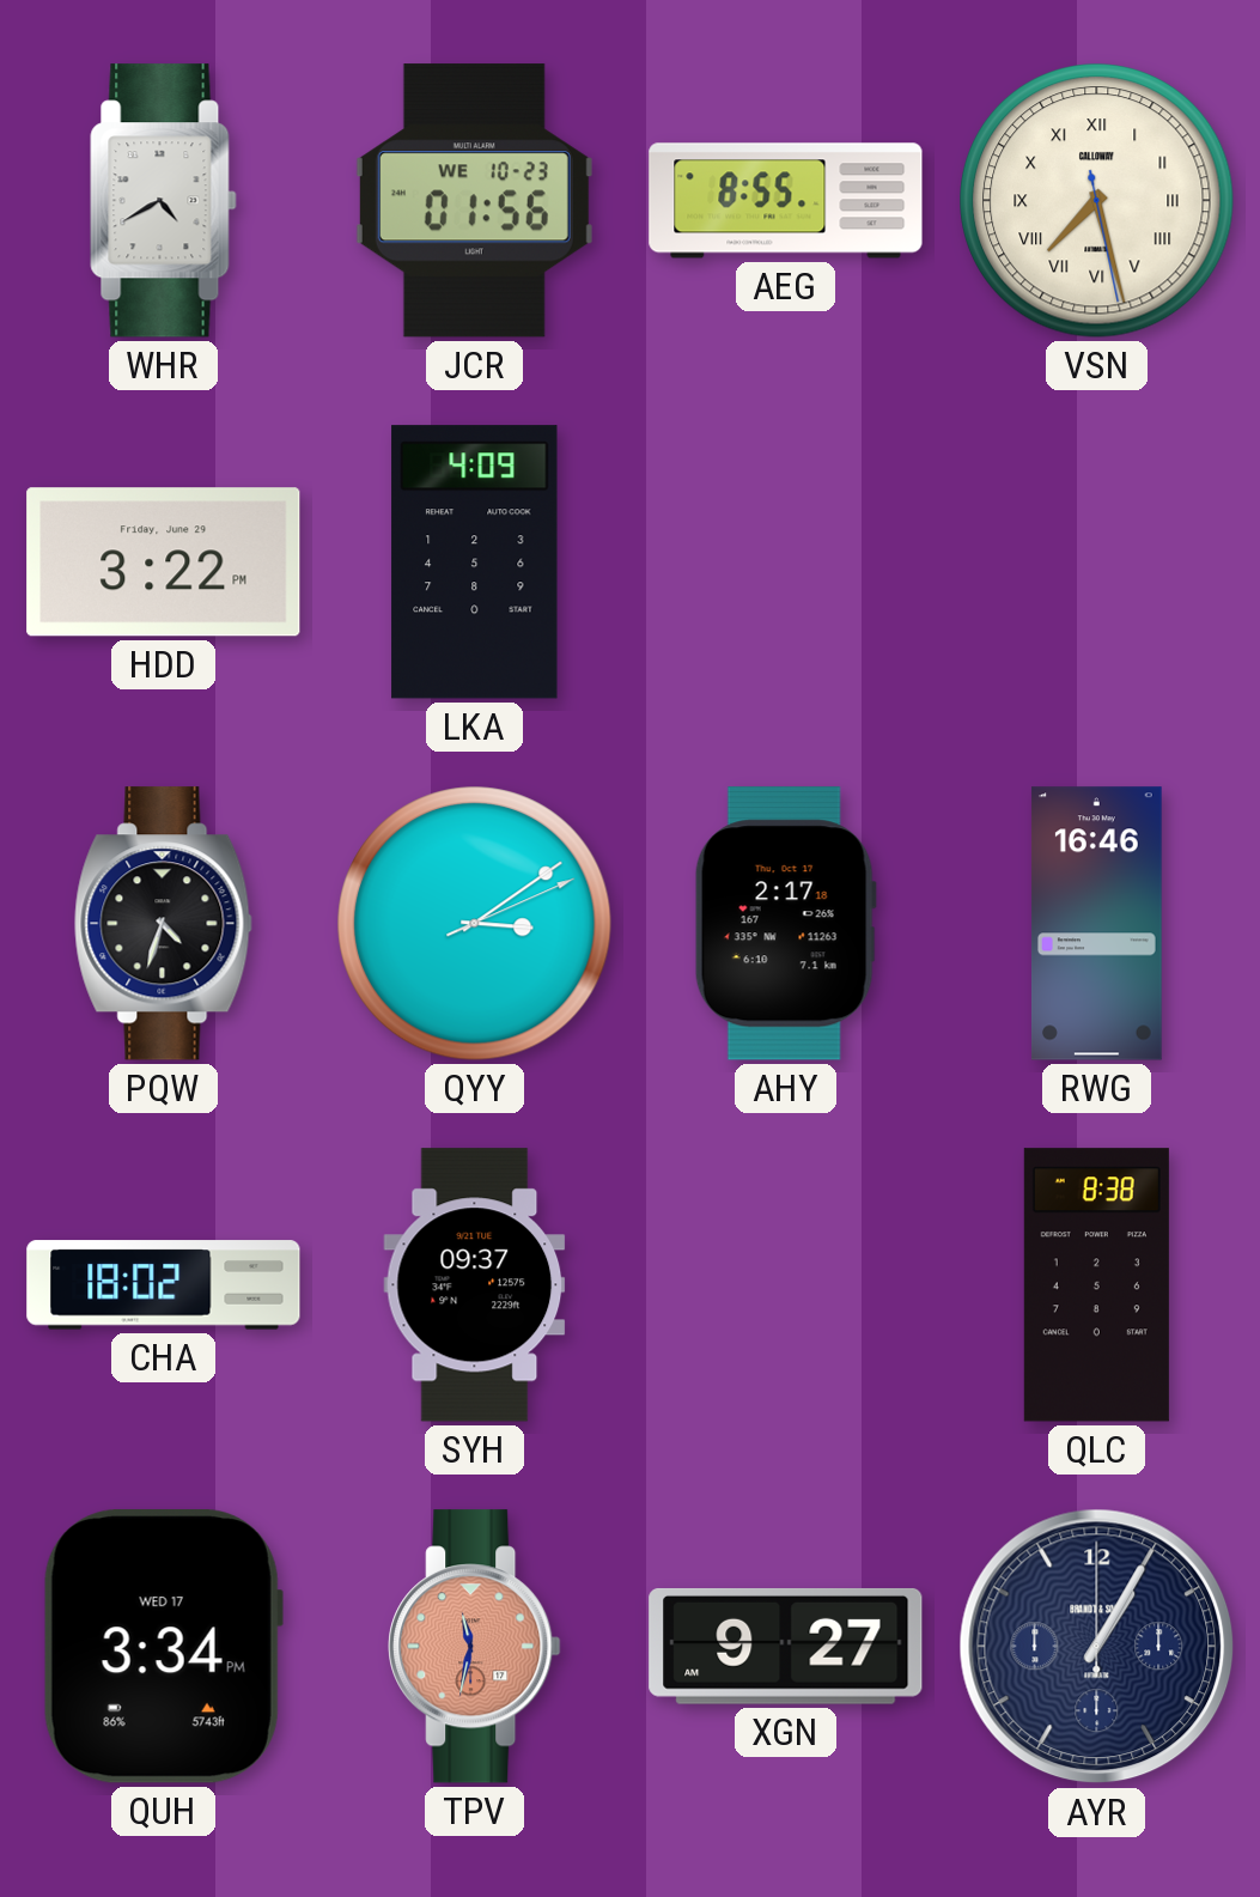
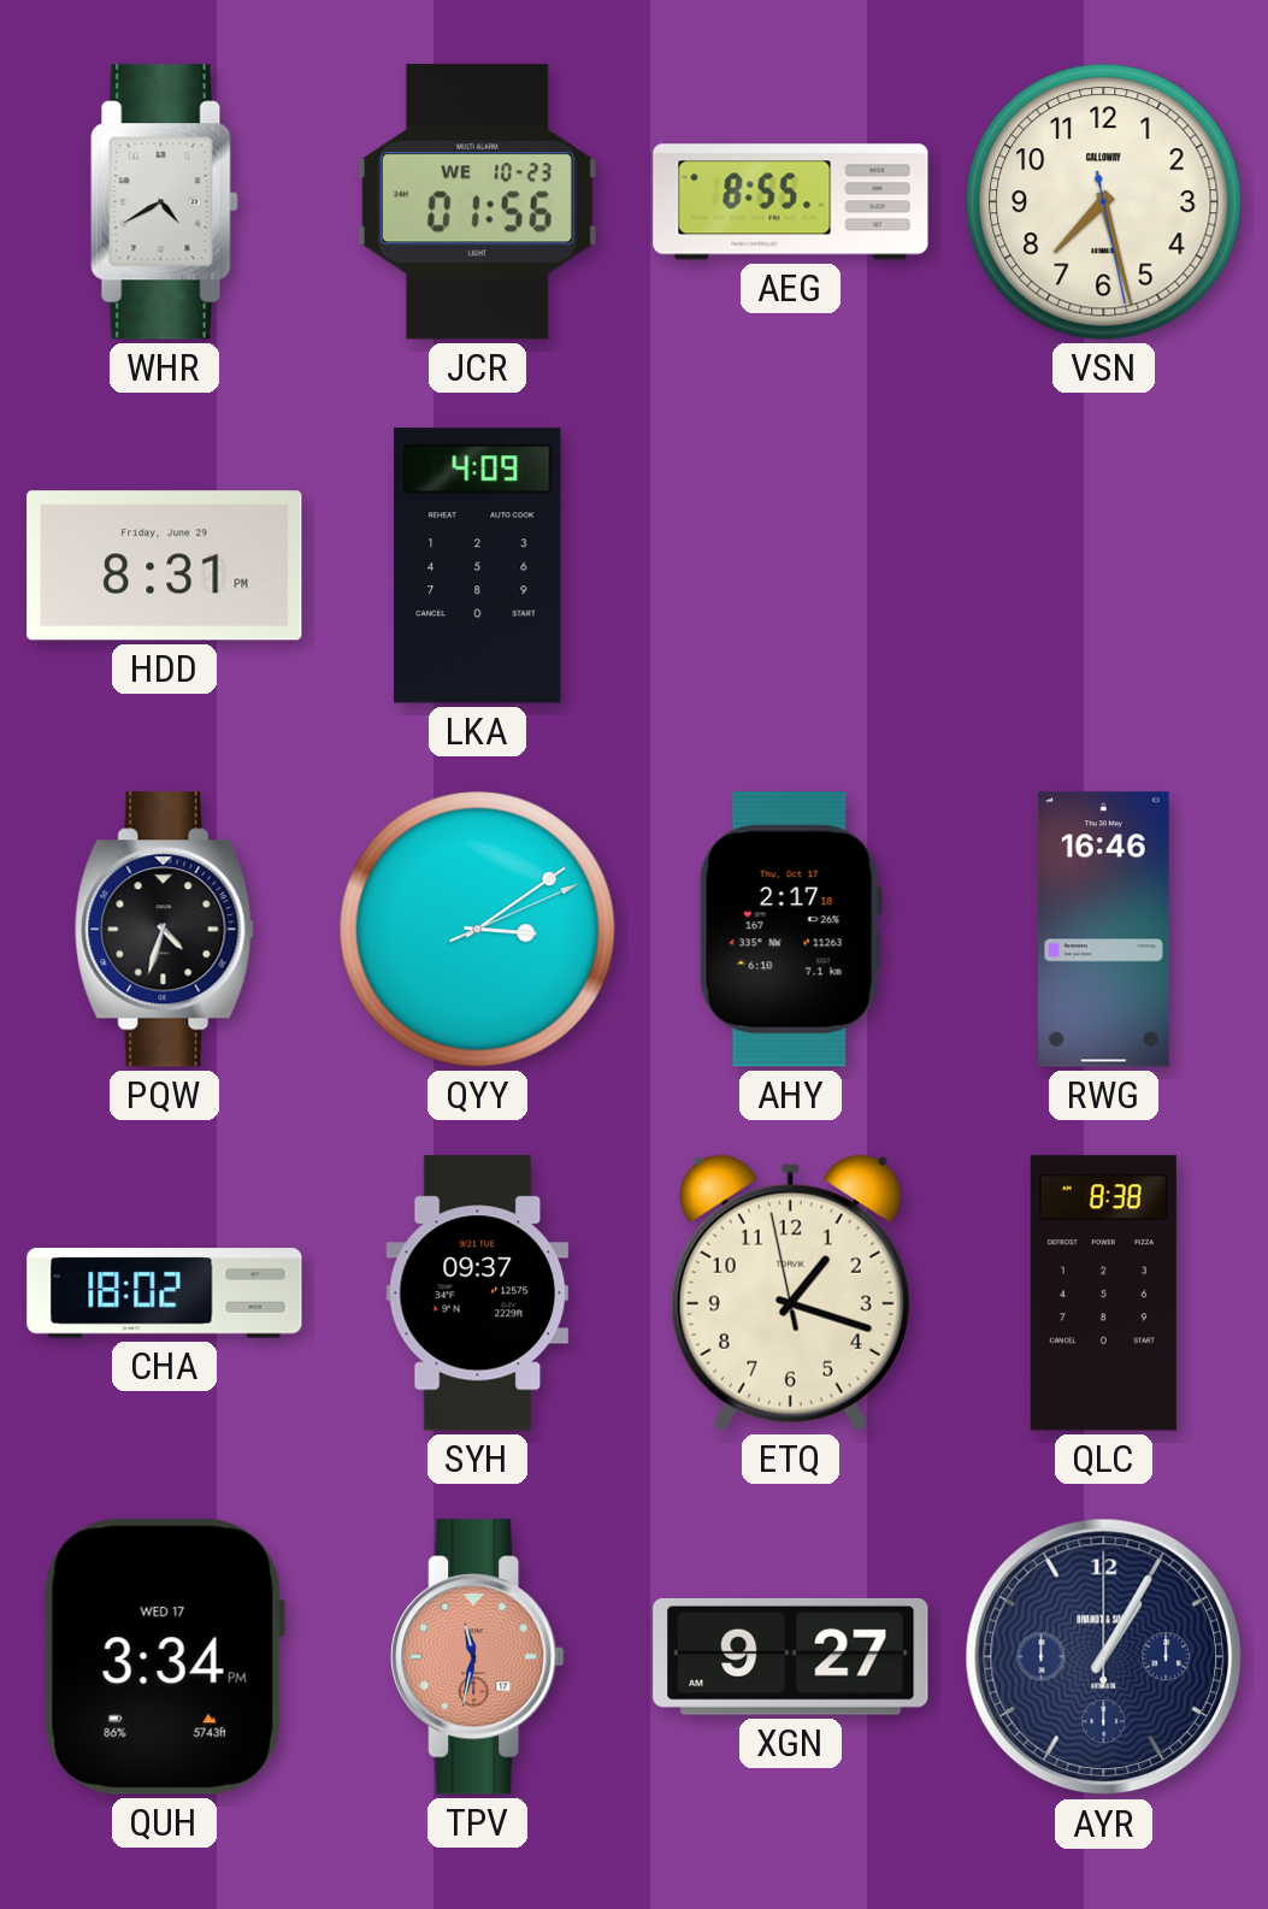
VSN numerals: Roman -> Arabic (1104, 202)
HDD: 3:22 -> 8:31 (165, 566)
ETQ: none -> 1:17 (790, 1292)
